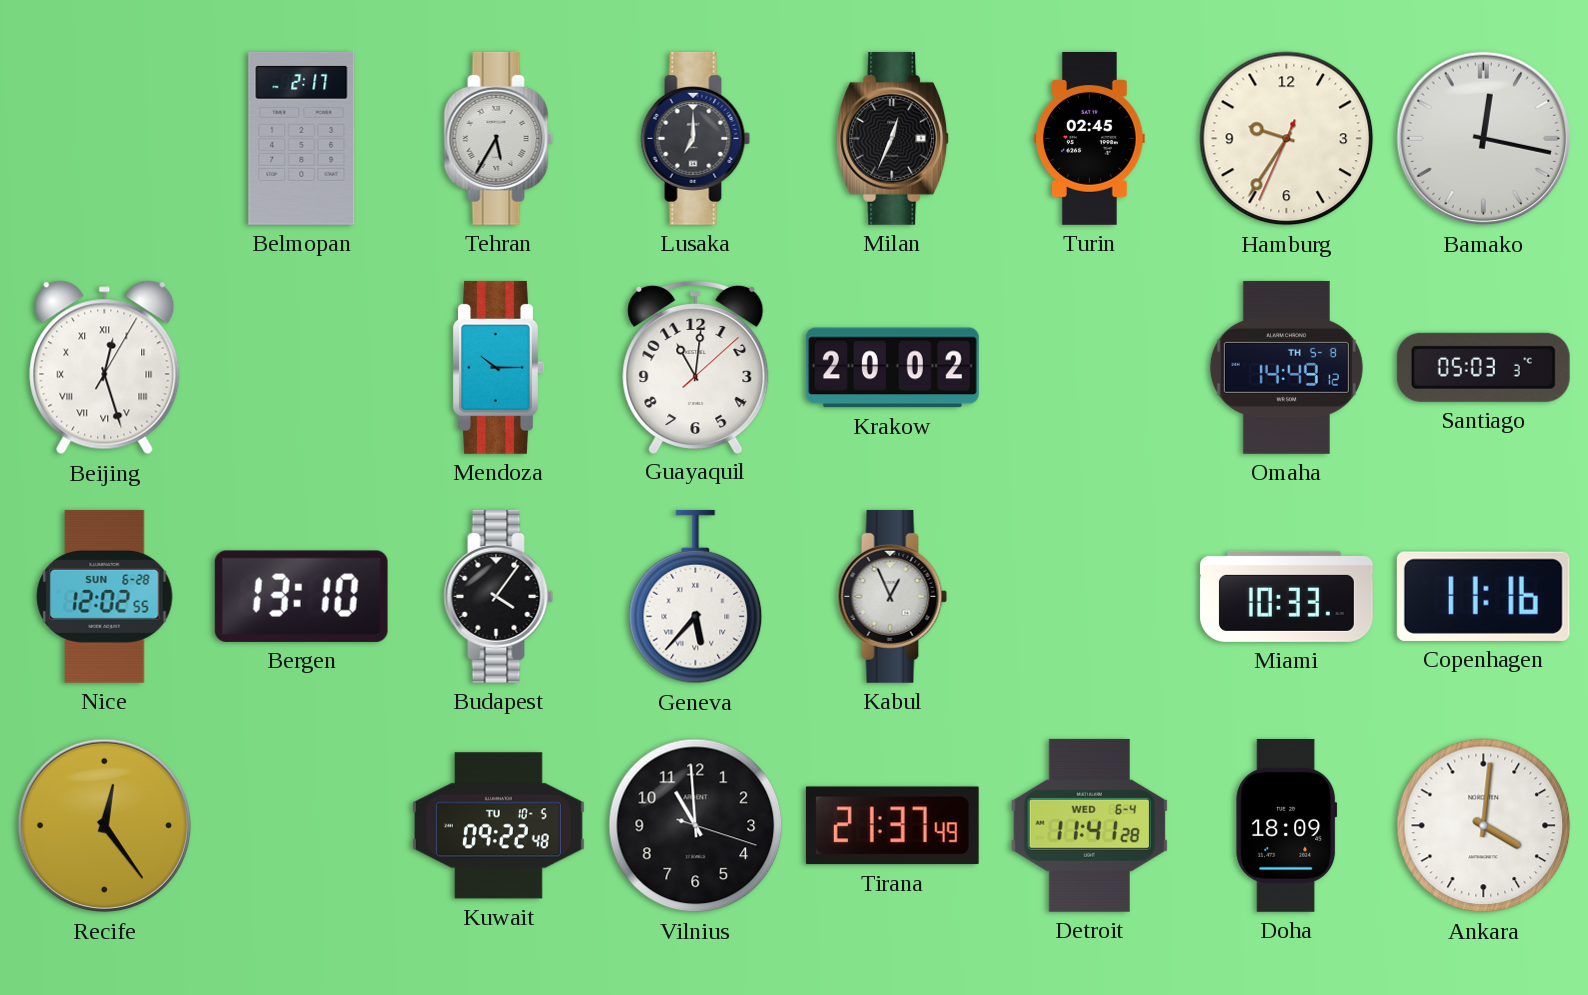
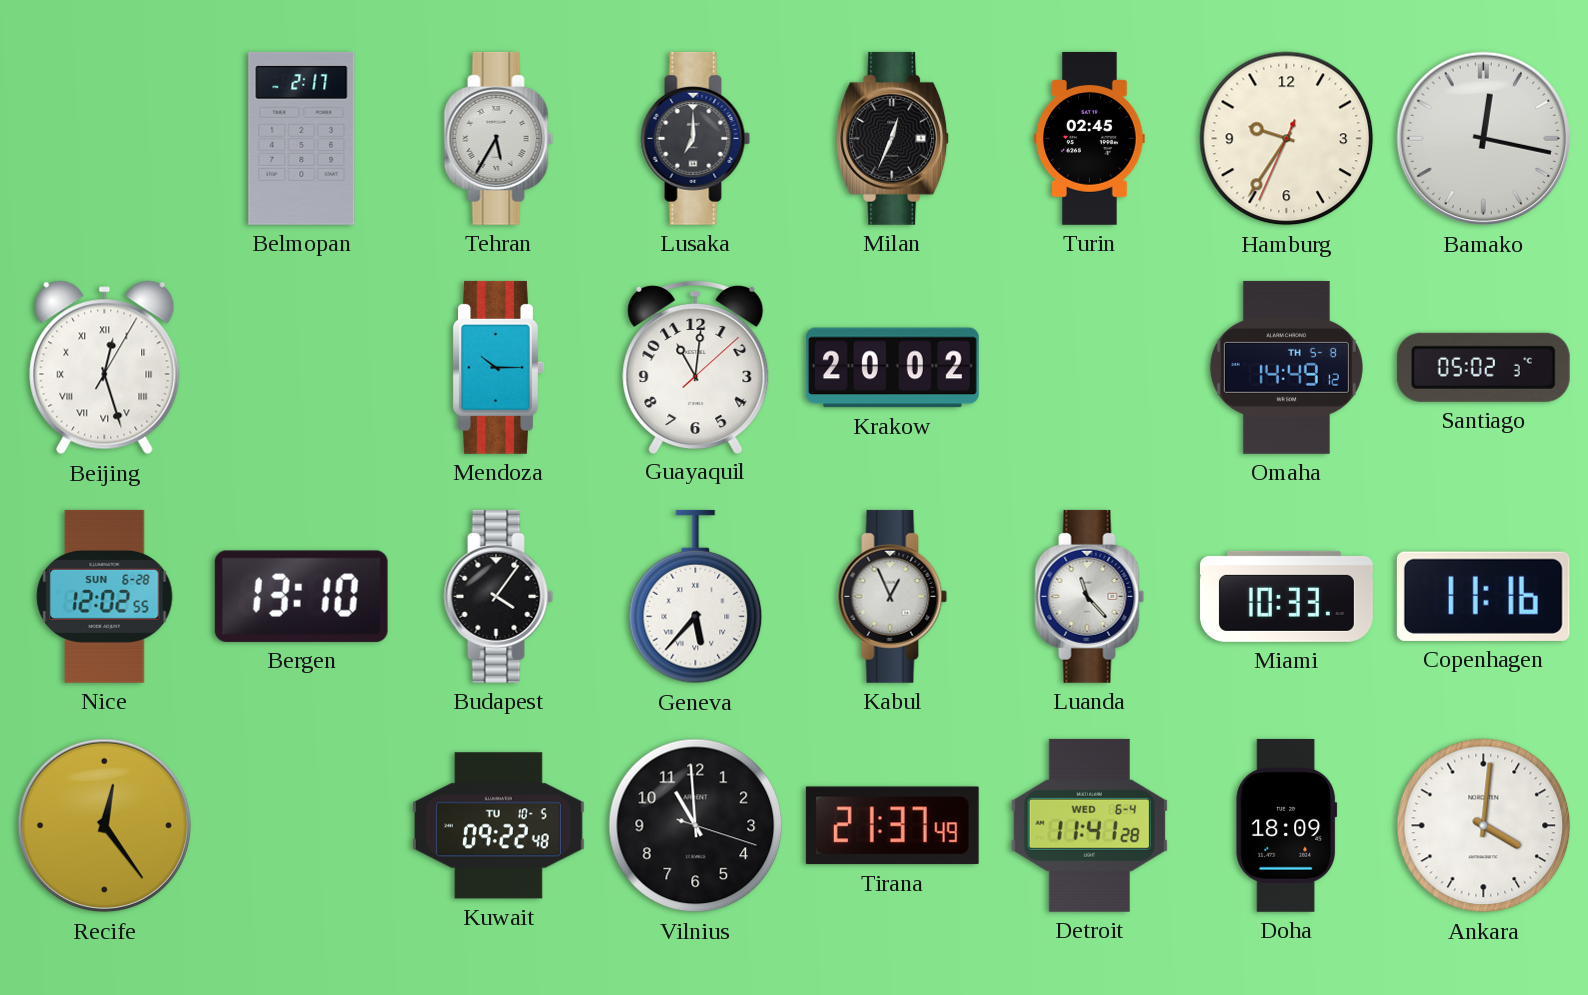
Santiago: 05:03 -> 05:02 (1483, 367)
Luanda: none -> 11:23 (1090, 596)
